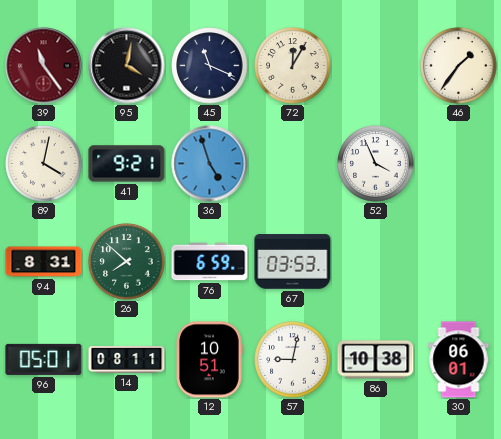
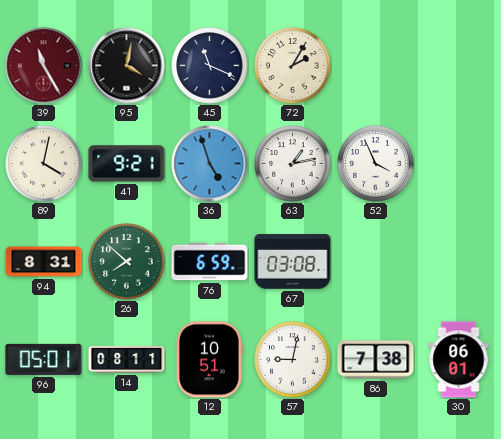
39: 11:24 -> 11:25 (44, 66)
72: 12:05 -> 2:05 (293, 66)
46: 1:36 -> none (459, 66)
63: none -> 1:13 (293, 164)
67: 03:53 -> 03:08 (293, 262)
86: 10:38 -> 7:38 (376, 360)
